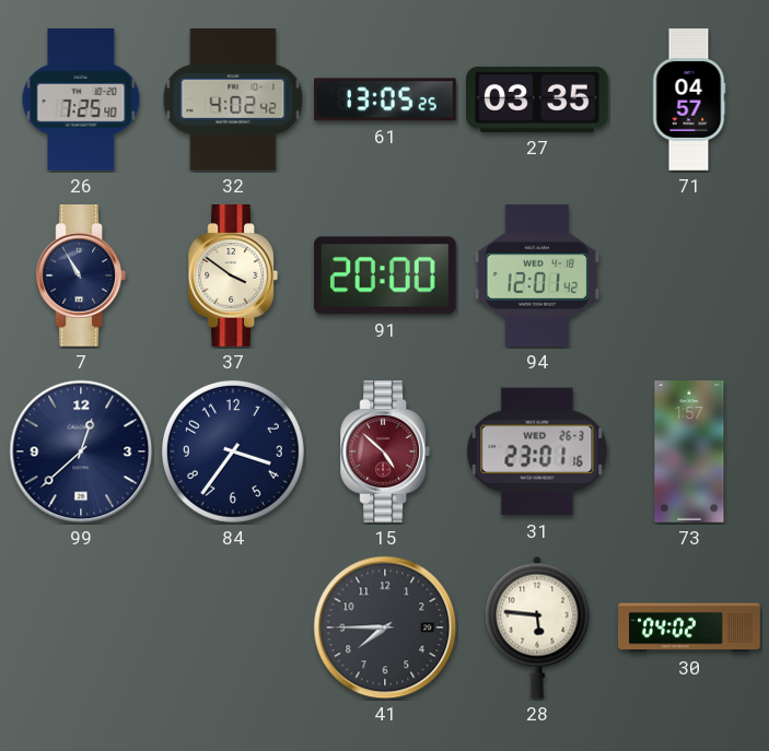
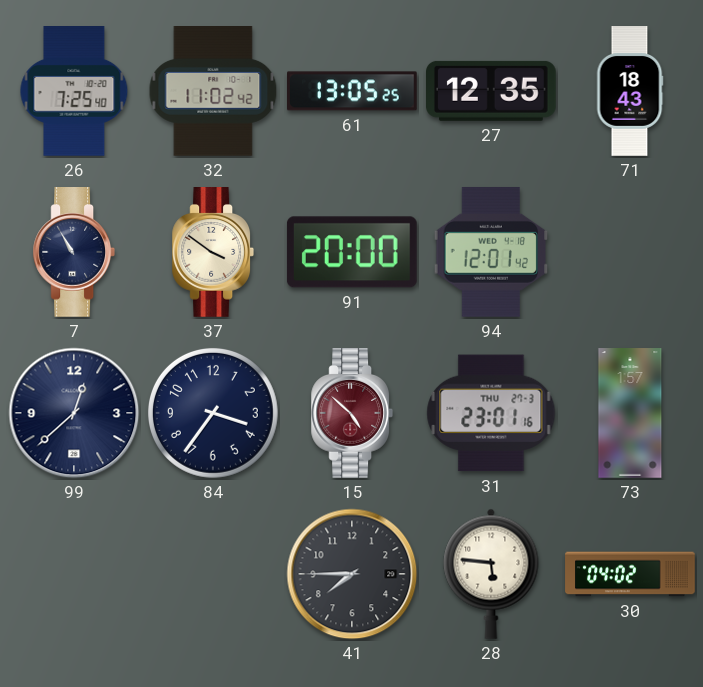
32: 4:02 -> 11:02 (213, 92)
27: 03:35 -> 12:35 (492, 91)
71: 04:57 -> 18:43 (630, 91)
31 date: WED 26-3 -> THU 27-3 (491, 413)
